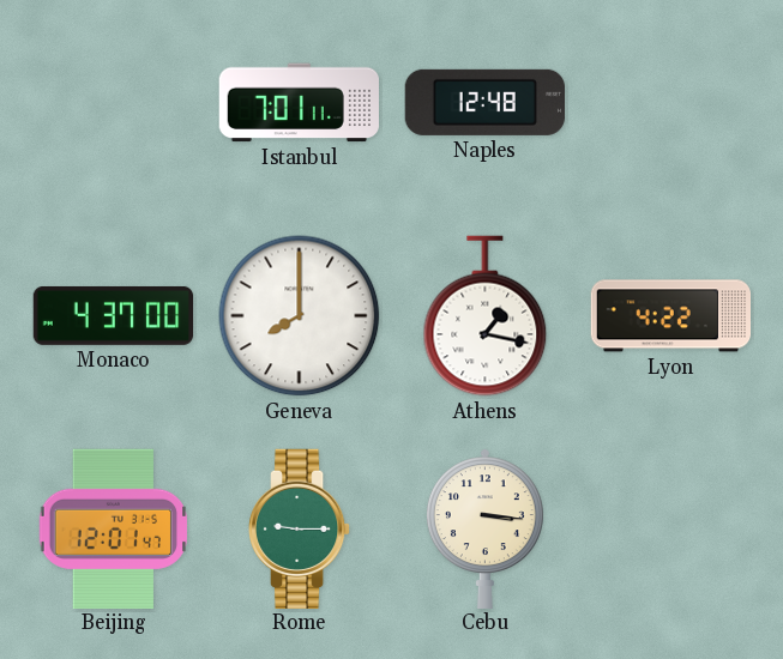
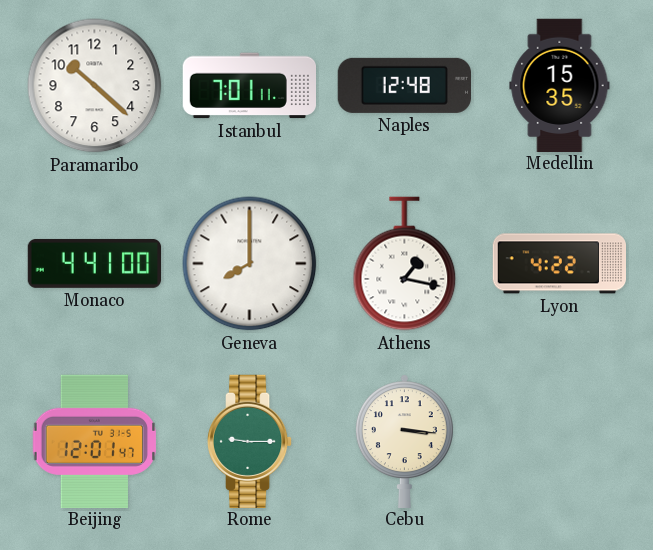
Paramaribo: none -> 10:22 (95, 86)
Medellin: none -> 15:35 (560, 85)
Monaco: 4:37 -> 4:41 (95, 263)
